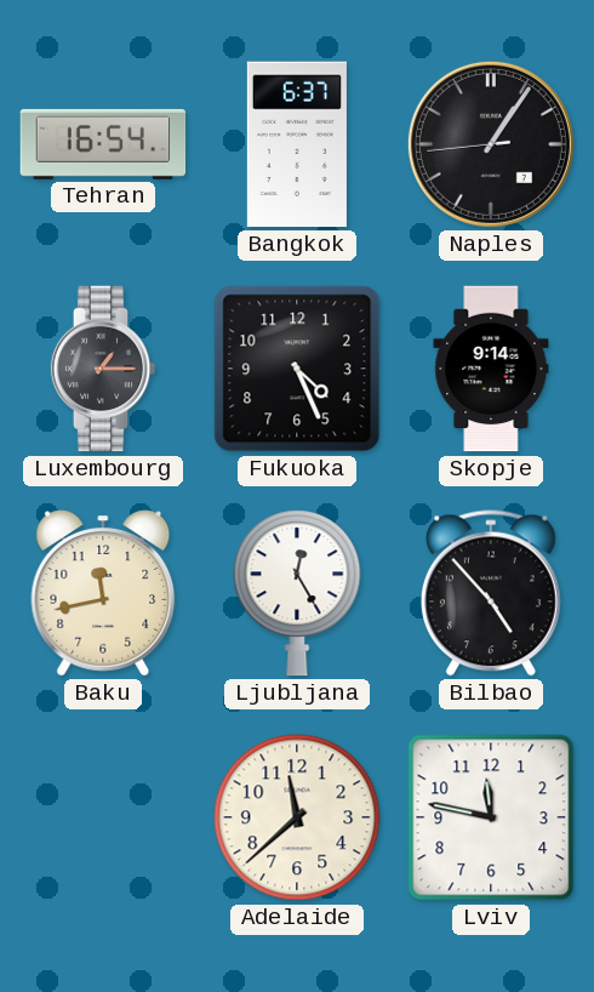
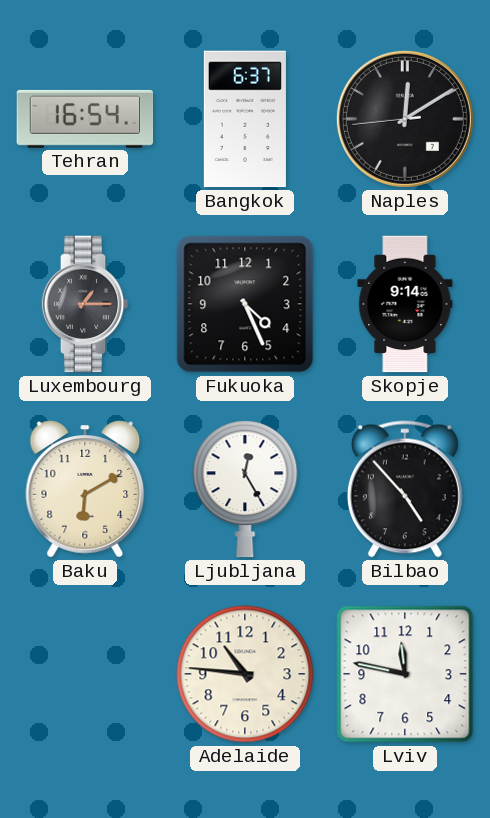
Naples: 1:05 -> 12:09 (405, 119)
Baku: 11:43 -> 6:10 (85, 489)
Adelaide: 11:38 -> 10:46 (245, 674)
